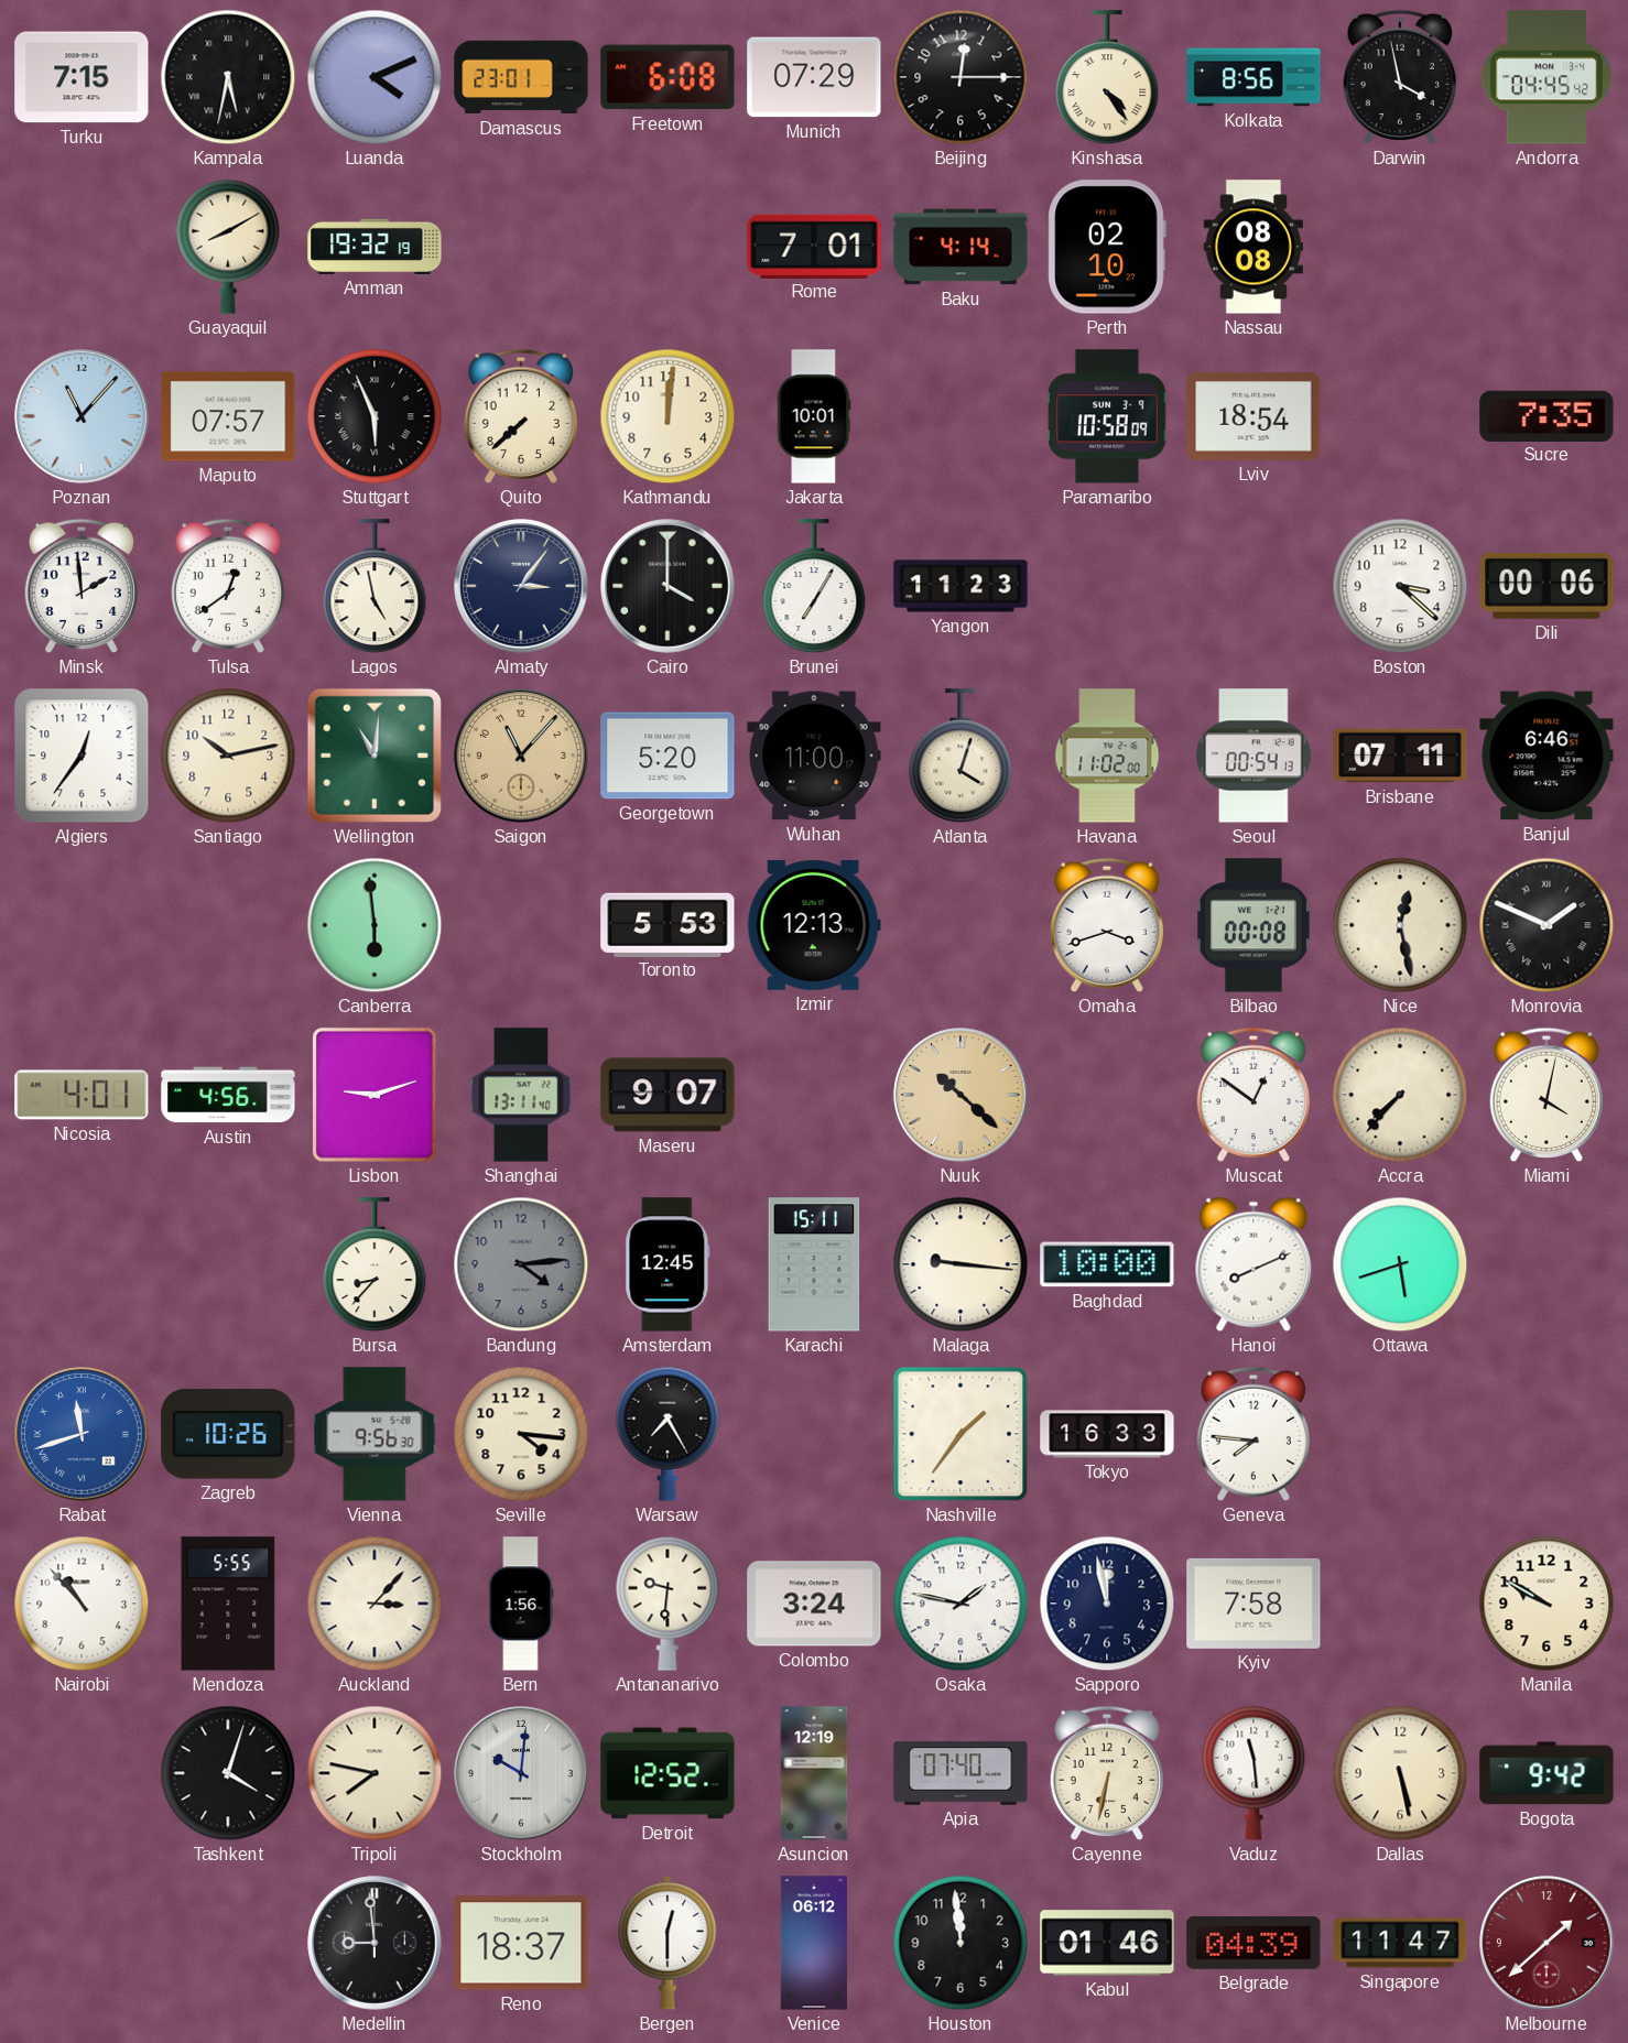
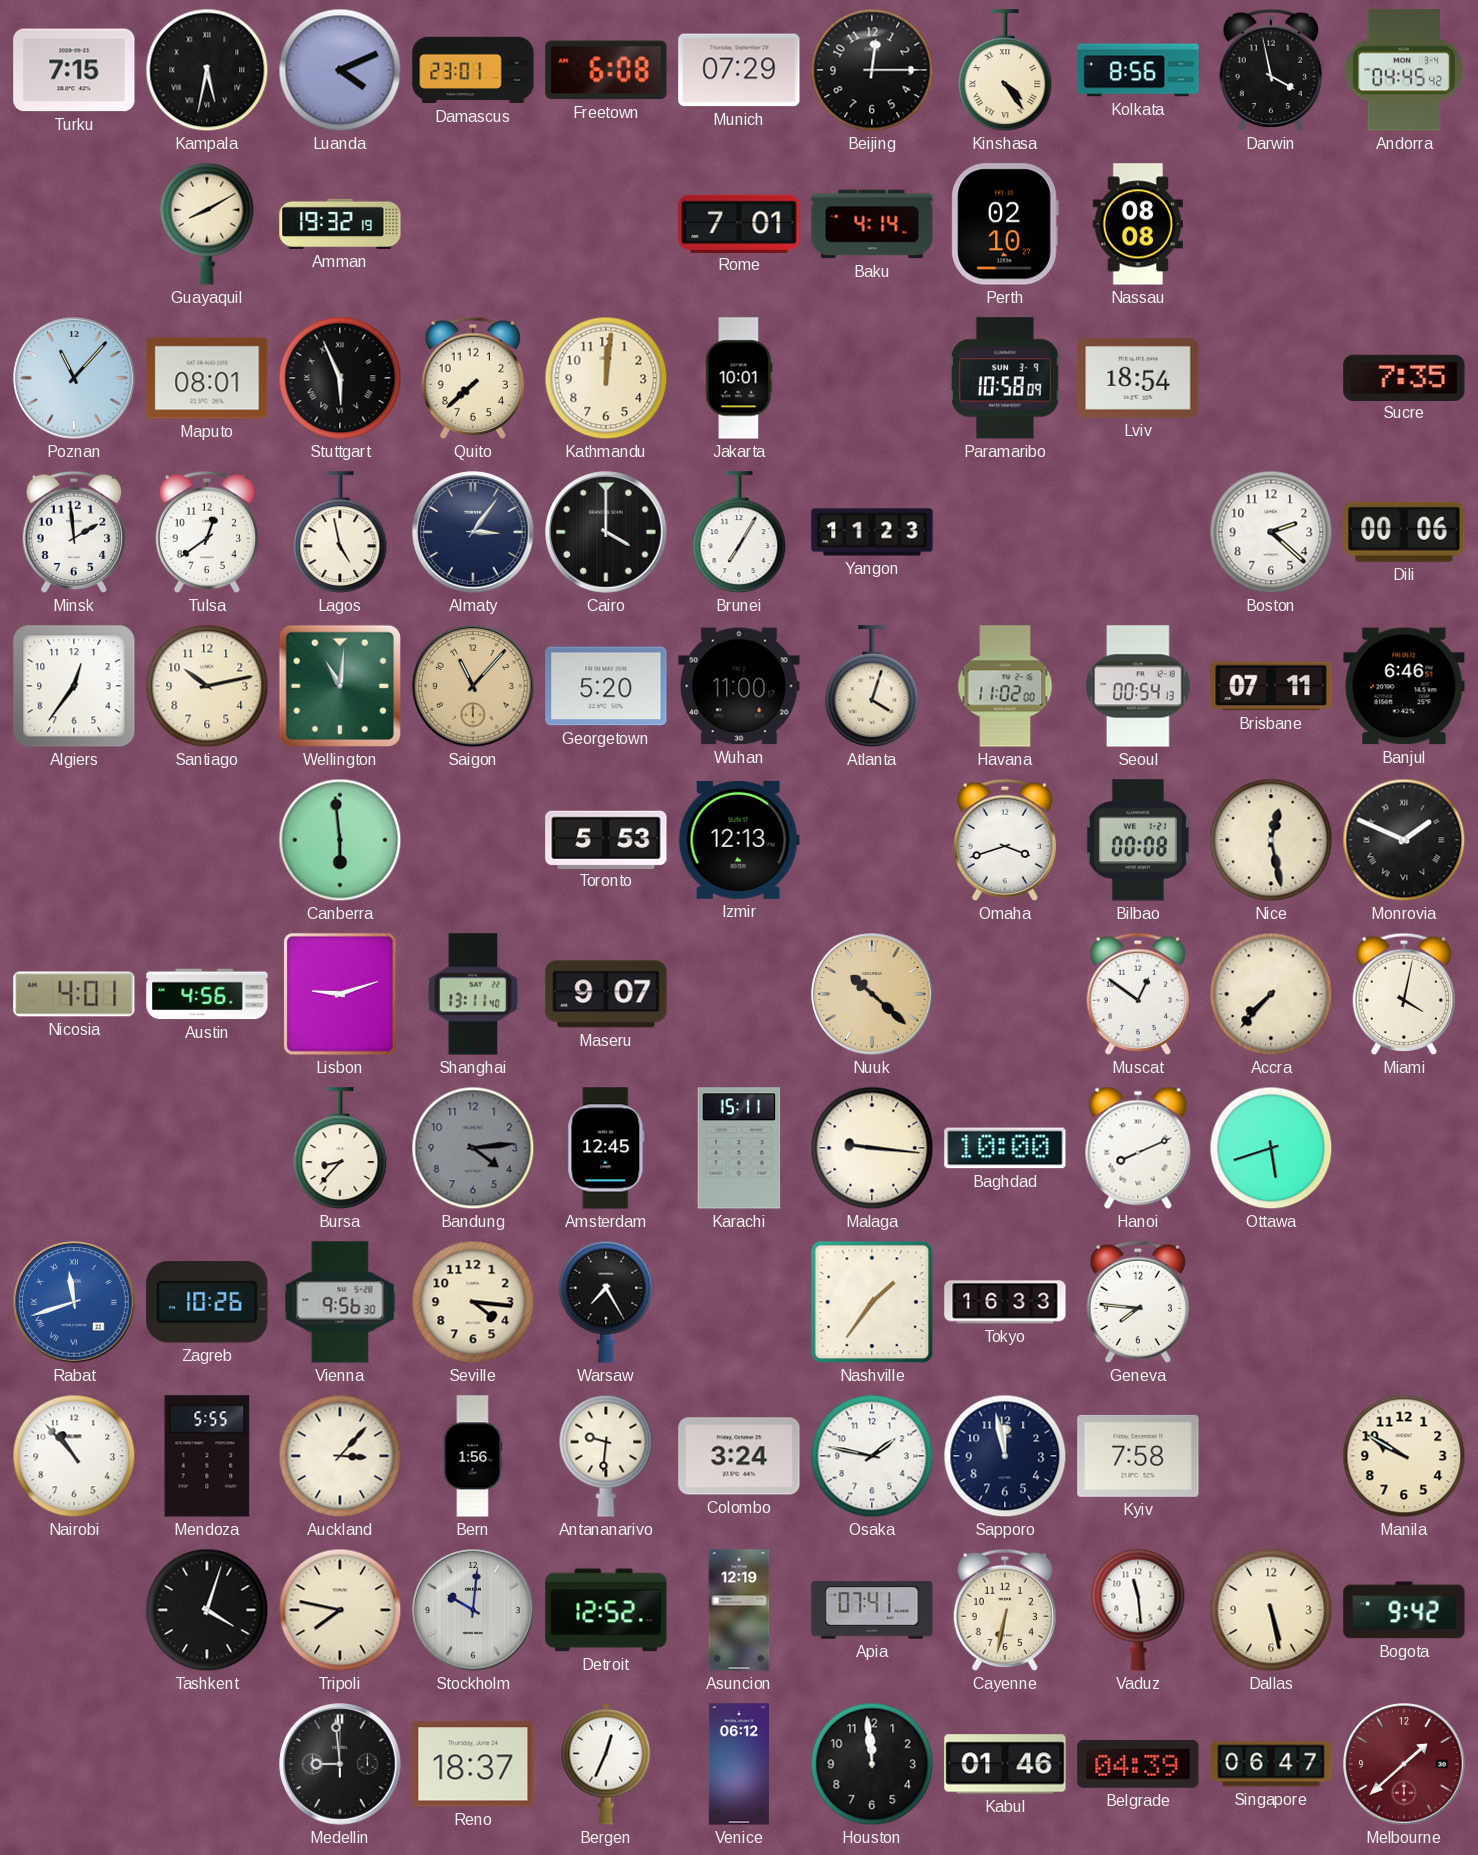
Maputo: 07:57 -> 08:01 (207, 378)
Boston: 3:22 -> 2:22 (1271, 532)
Apia: 07:40 -> 07:41 (872, 1610)
Bergen: 12:30 -> 12:34 (606, 1764)
Singapore: 11:47 -> 06:47 (1271, 1764)
